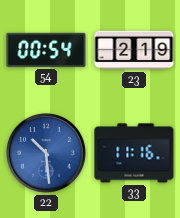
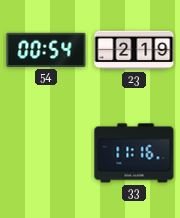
22: 10:29 -> none (46, 153)
